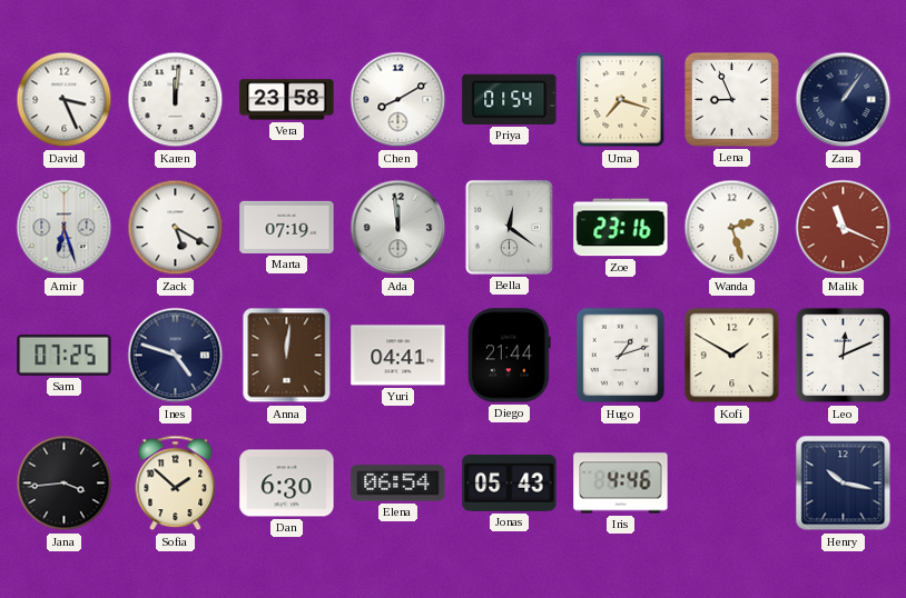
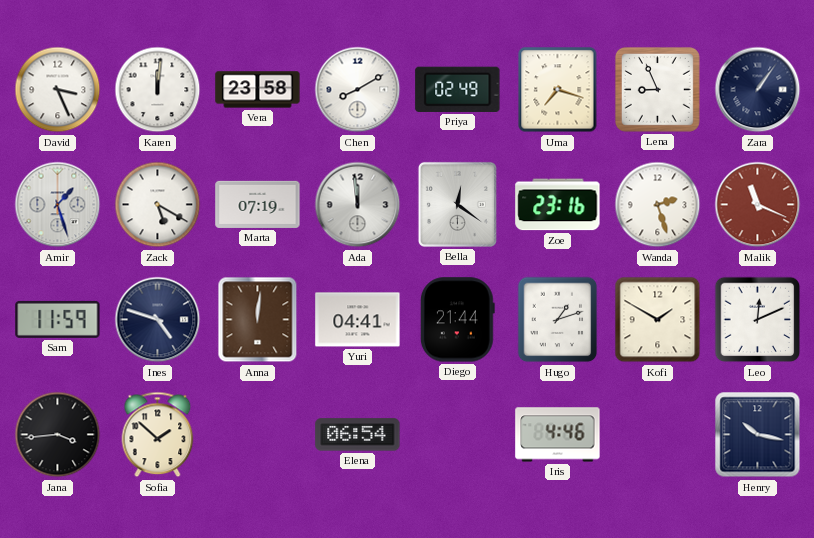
Priya: 01:54 -> 02:49 (458, 89)
Amir: 6:27 -> 1:27 (58, 205)
Sam: 07:25 -> 11:59 (58, 319)
Dan: 6:30 -> none (287, 484)
Jonas: 05:43 -> none (510, 482)
